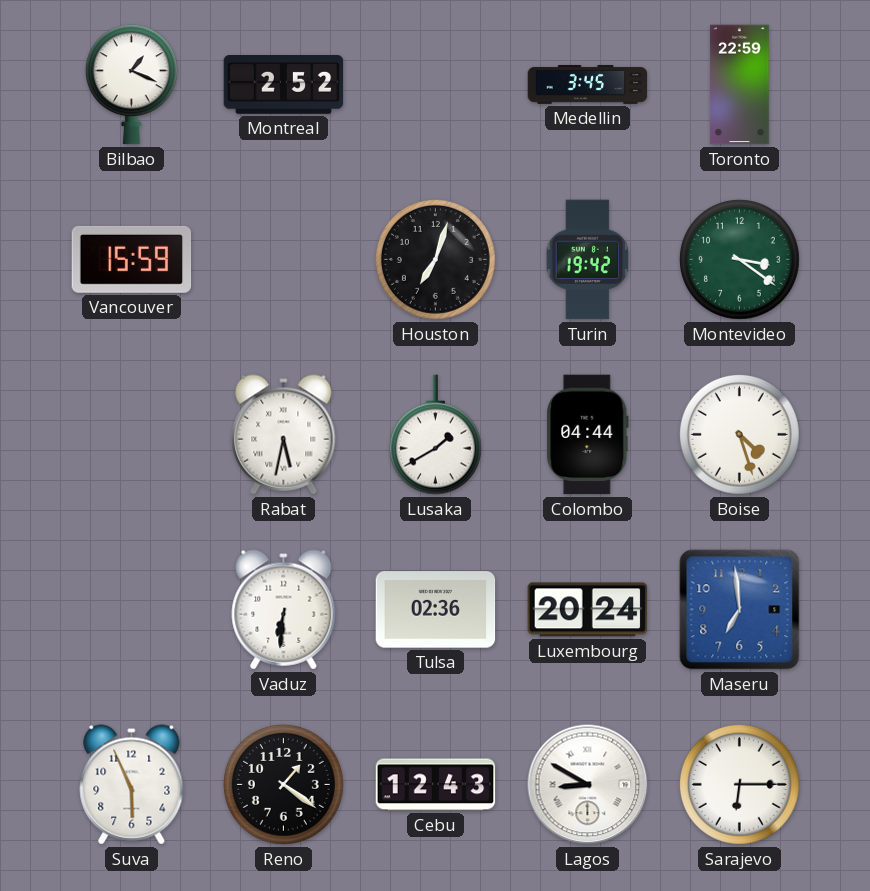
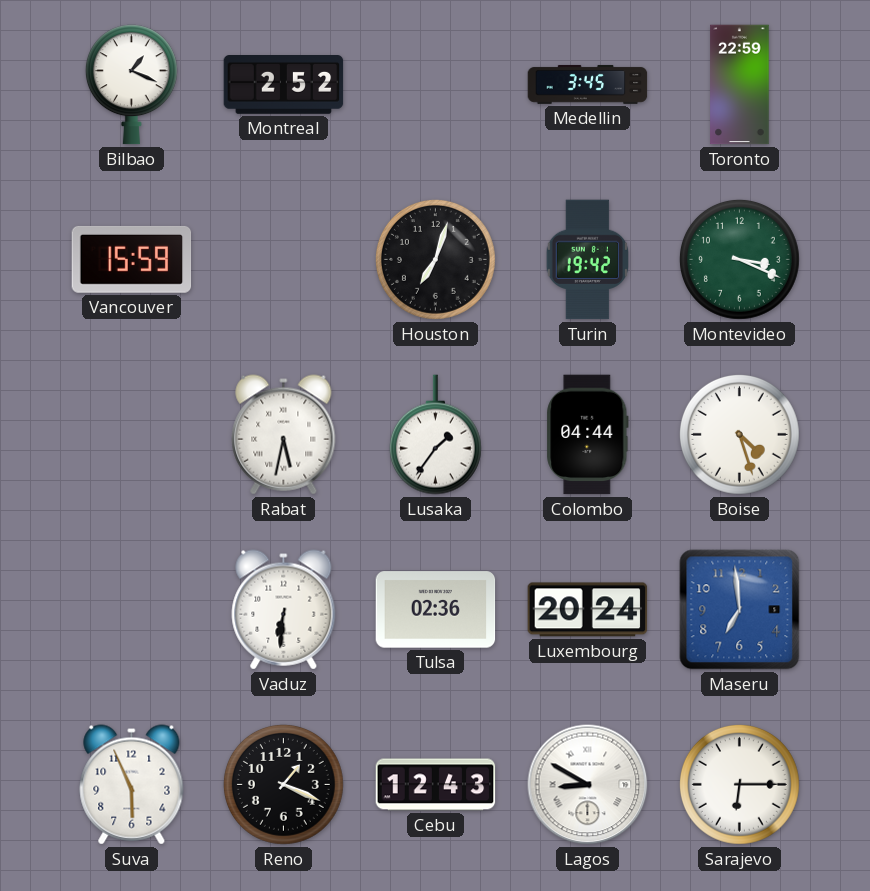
Montevideo: 3:21 -> 3:19 (739, 259)
Lusaka: 1:40 -> 1:36 (435, 435)
Reno: 1:21 -> 1:19 (283, 784)
